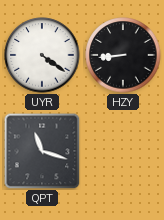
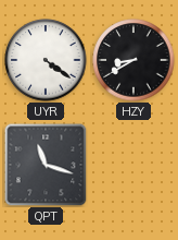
HZY: 8:44 -> 8:40 (133, 60)
